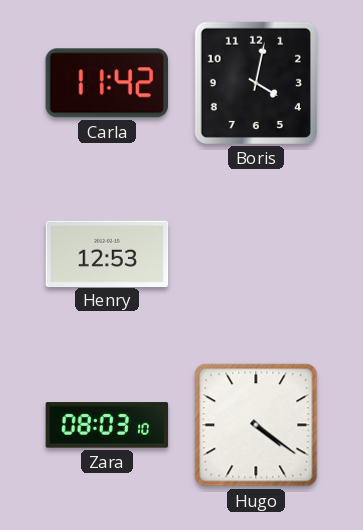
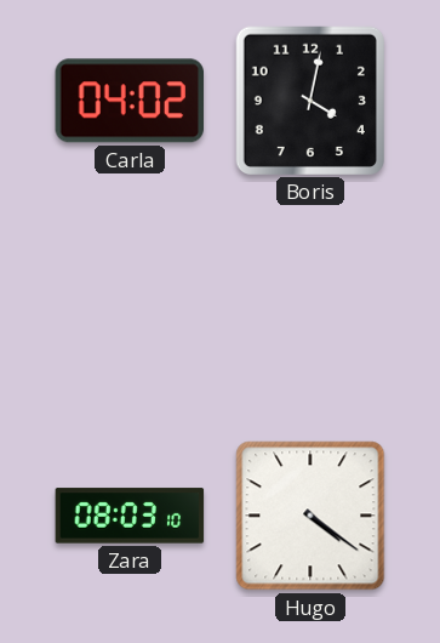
Carla: 11:42 -> 04:02 (128, 101)
Henry: 12:53 -> none (107, 253)
